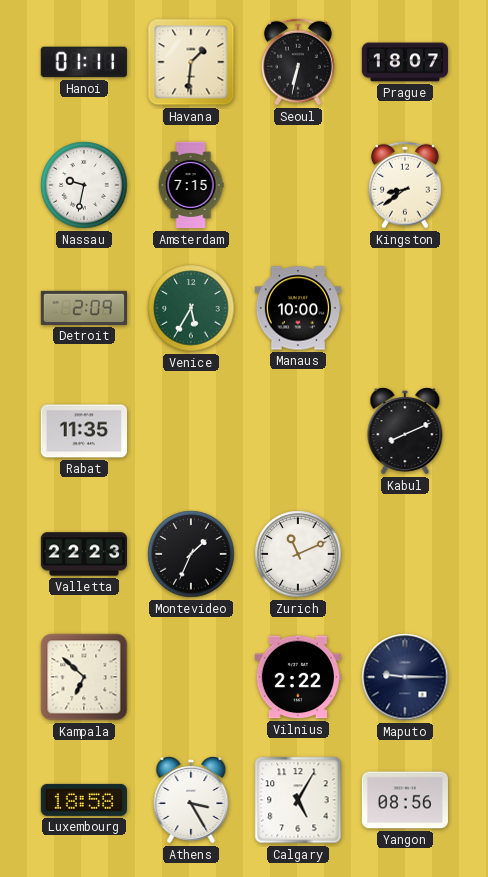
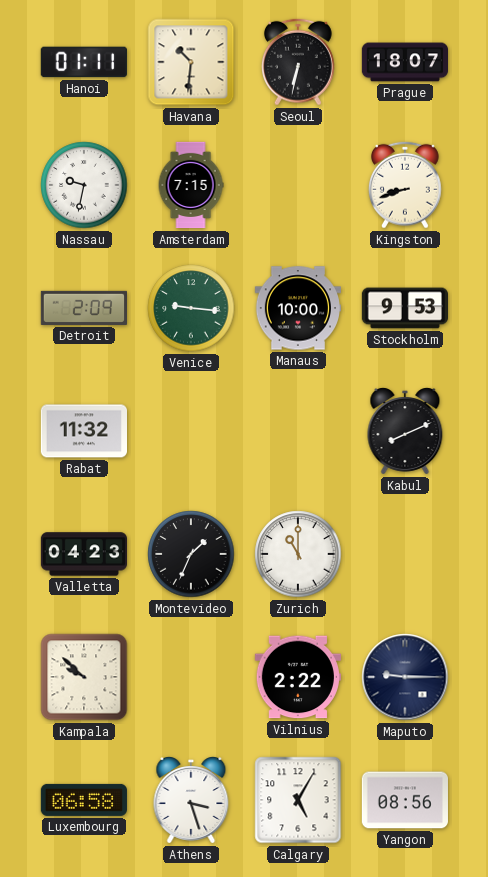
Havana: 1:31 -> 10:31 (191, 62)
Kingston: 8:39 -> 8:42 (405, 185)
Venice: 5:35 -> 9:16 (191, 308)
Stockholm: none -> 9:53 (404, 308)
Rabat: 11:35 -> 11:32 (83, 431)
Valletta: 22:23 -> 04:23 (83, 554)
Zurich: 11:11 -> 11:00 (298, 554)
Kampala: 6:52 -> 9:52 (84, 677)
Luxembourg: 18:58 -> 06:58 (84, 800)
Athens: 3:25 -> 3:27 (191, 800)
